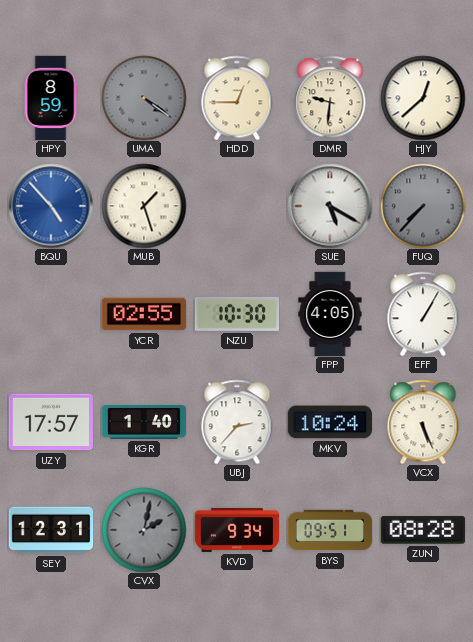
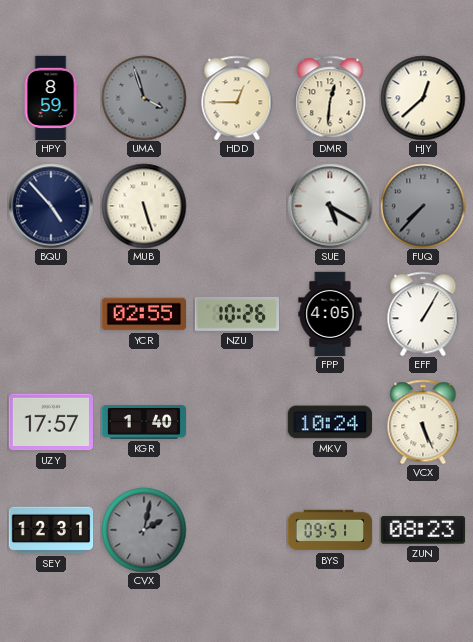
UMA: 4:21 -> 3:57 (144, 98)
DMR: 9:31 -> 12:31 (330, 98)
BQU dial: blue -> navy (51, 206)
MUB: 1:27 -> 5:27 (144, 206)
NZU: 10:30 -> 10:26 (236, 314)
UBJ: 2:37 -> none (237, 422)
KVD: 9:34 -> none (237, 530)
ZUN: 08:28 -> 08:23 (423, 530)
